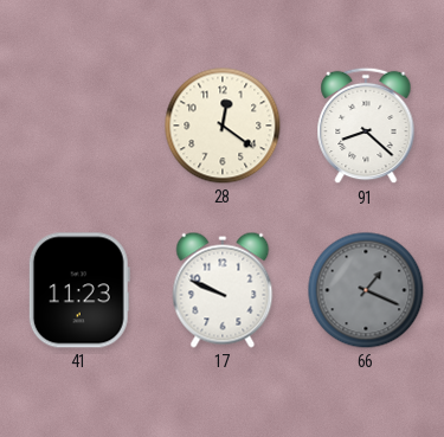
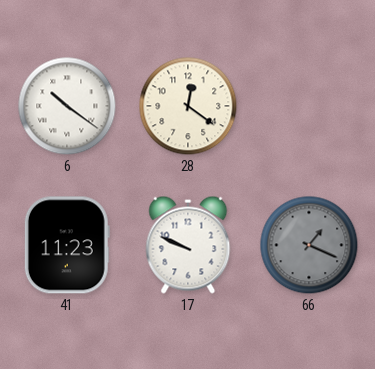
6: none -> 10:21 (67, 106)
91: 8:22 -> none (366, 126)
